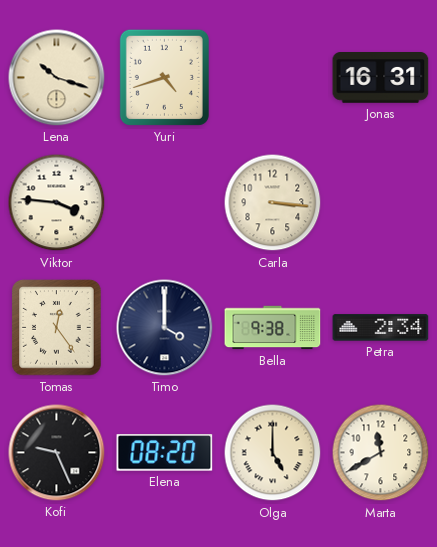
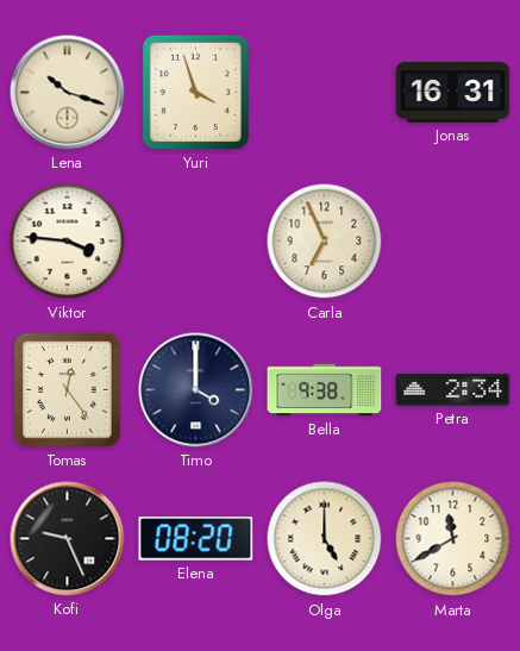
Yuri: 4:42 -> 3:57 (195, 92)
Carla: 3:16 -> 6:56 (325, 242)
